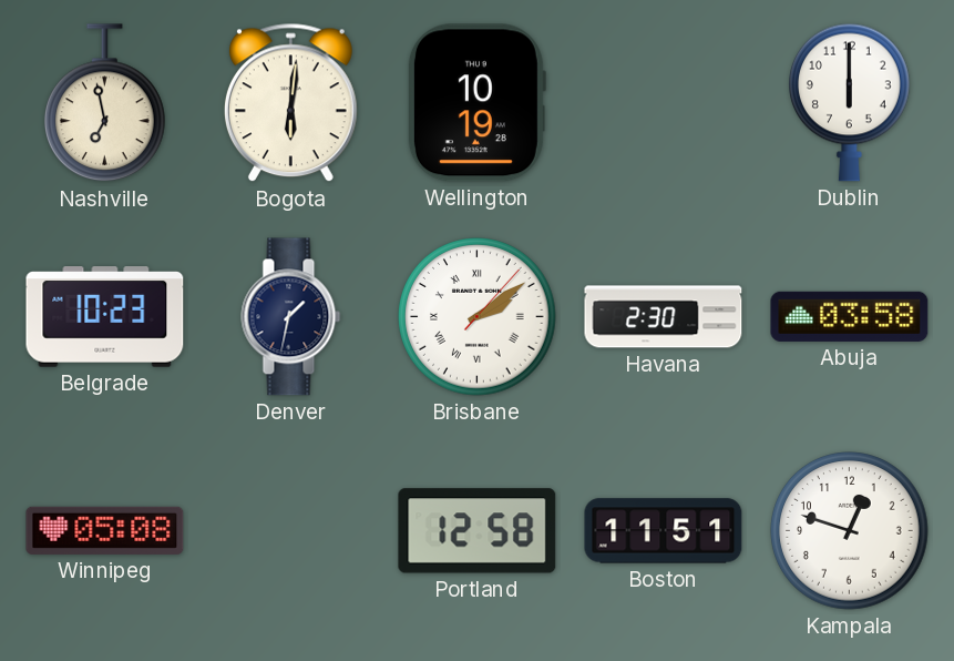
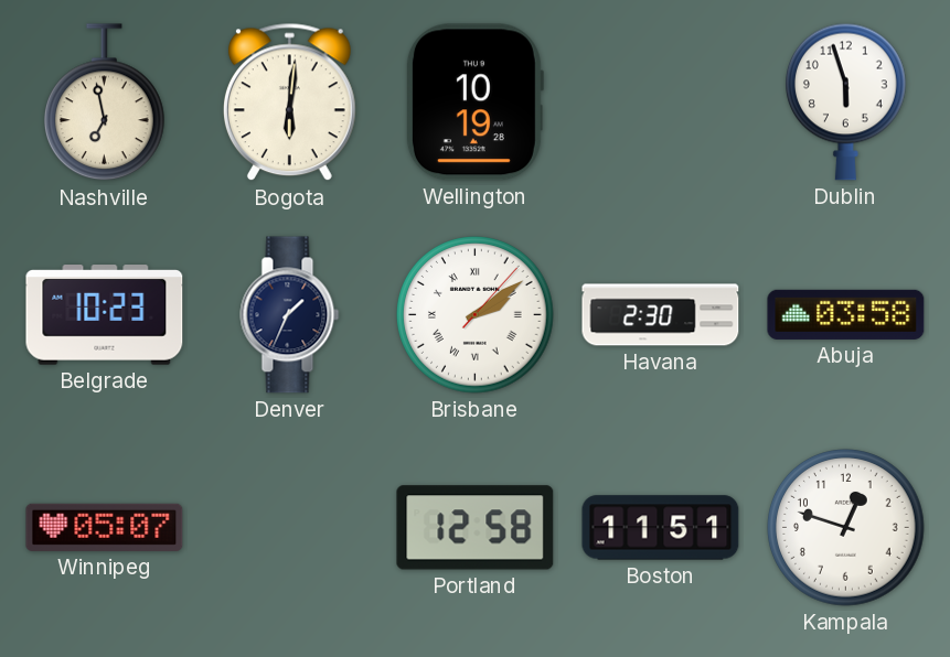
Dublin: 6:00 -> 5:57 (846, 101)
Denver: 1:32 -> 1:34 (290, 315)
Winnipeg: 05:08 -> 05:07 (105, 527)
